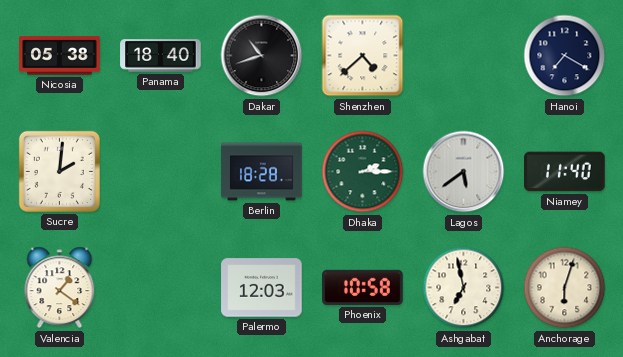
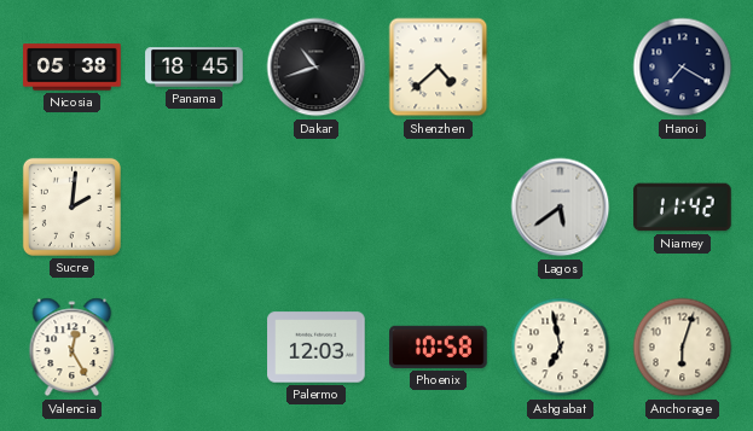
Panama: 18:40 -> 18:45 (195, 68)
Berlin: 18:28 -> none (262, 172)
Dhaka: 2:15 -> none (363, 172)
Niamey: 11:40 -> 11:42 (683, 208)
Valencia: 1:21 -> 12:25 (73, 348)
